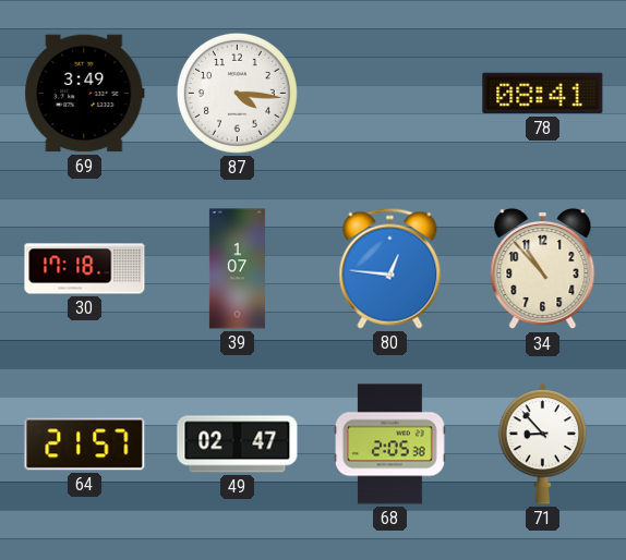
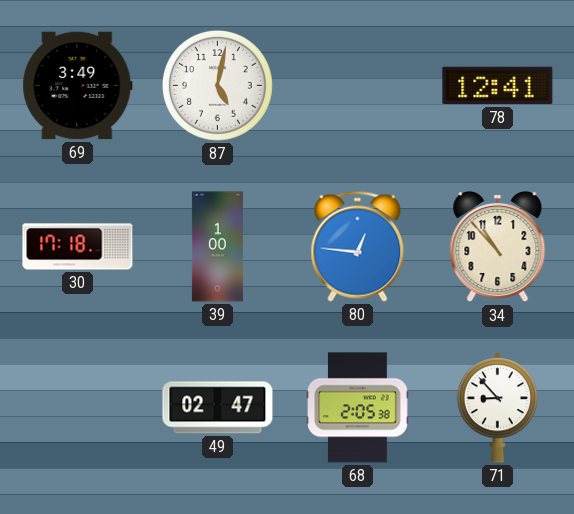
87: 4:16 -> 5:02 (217, 85)
78: 08:41 -> 12:41 (498, 86)
39: 1:07 -> 1:00 (217, 247)
64: 21:57 -> none (85, 445)
